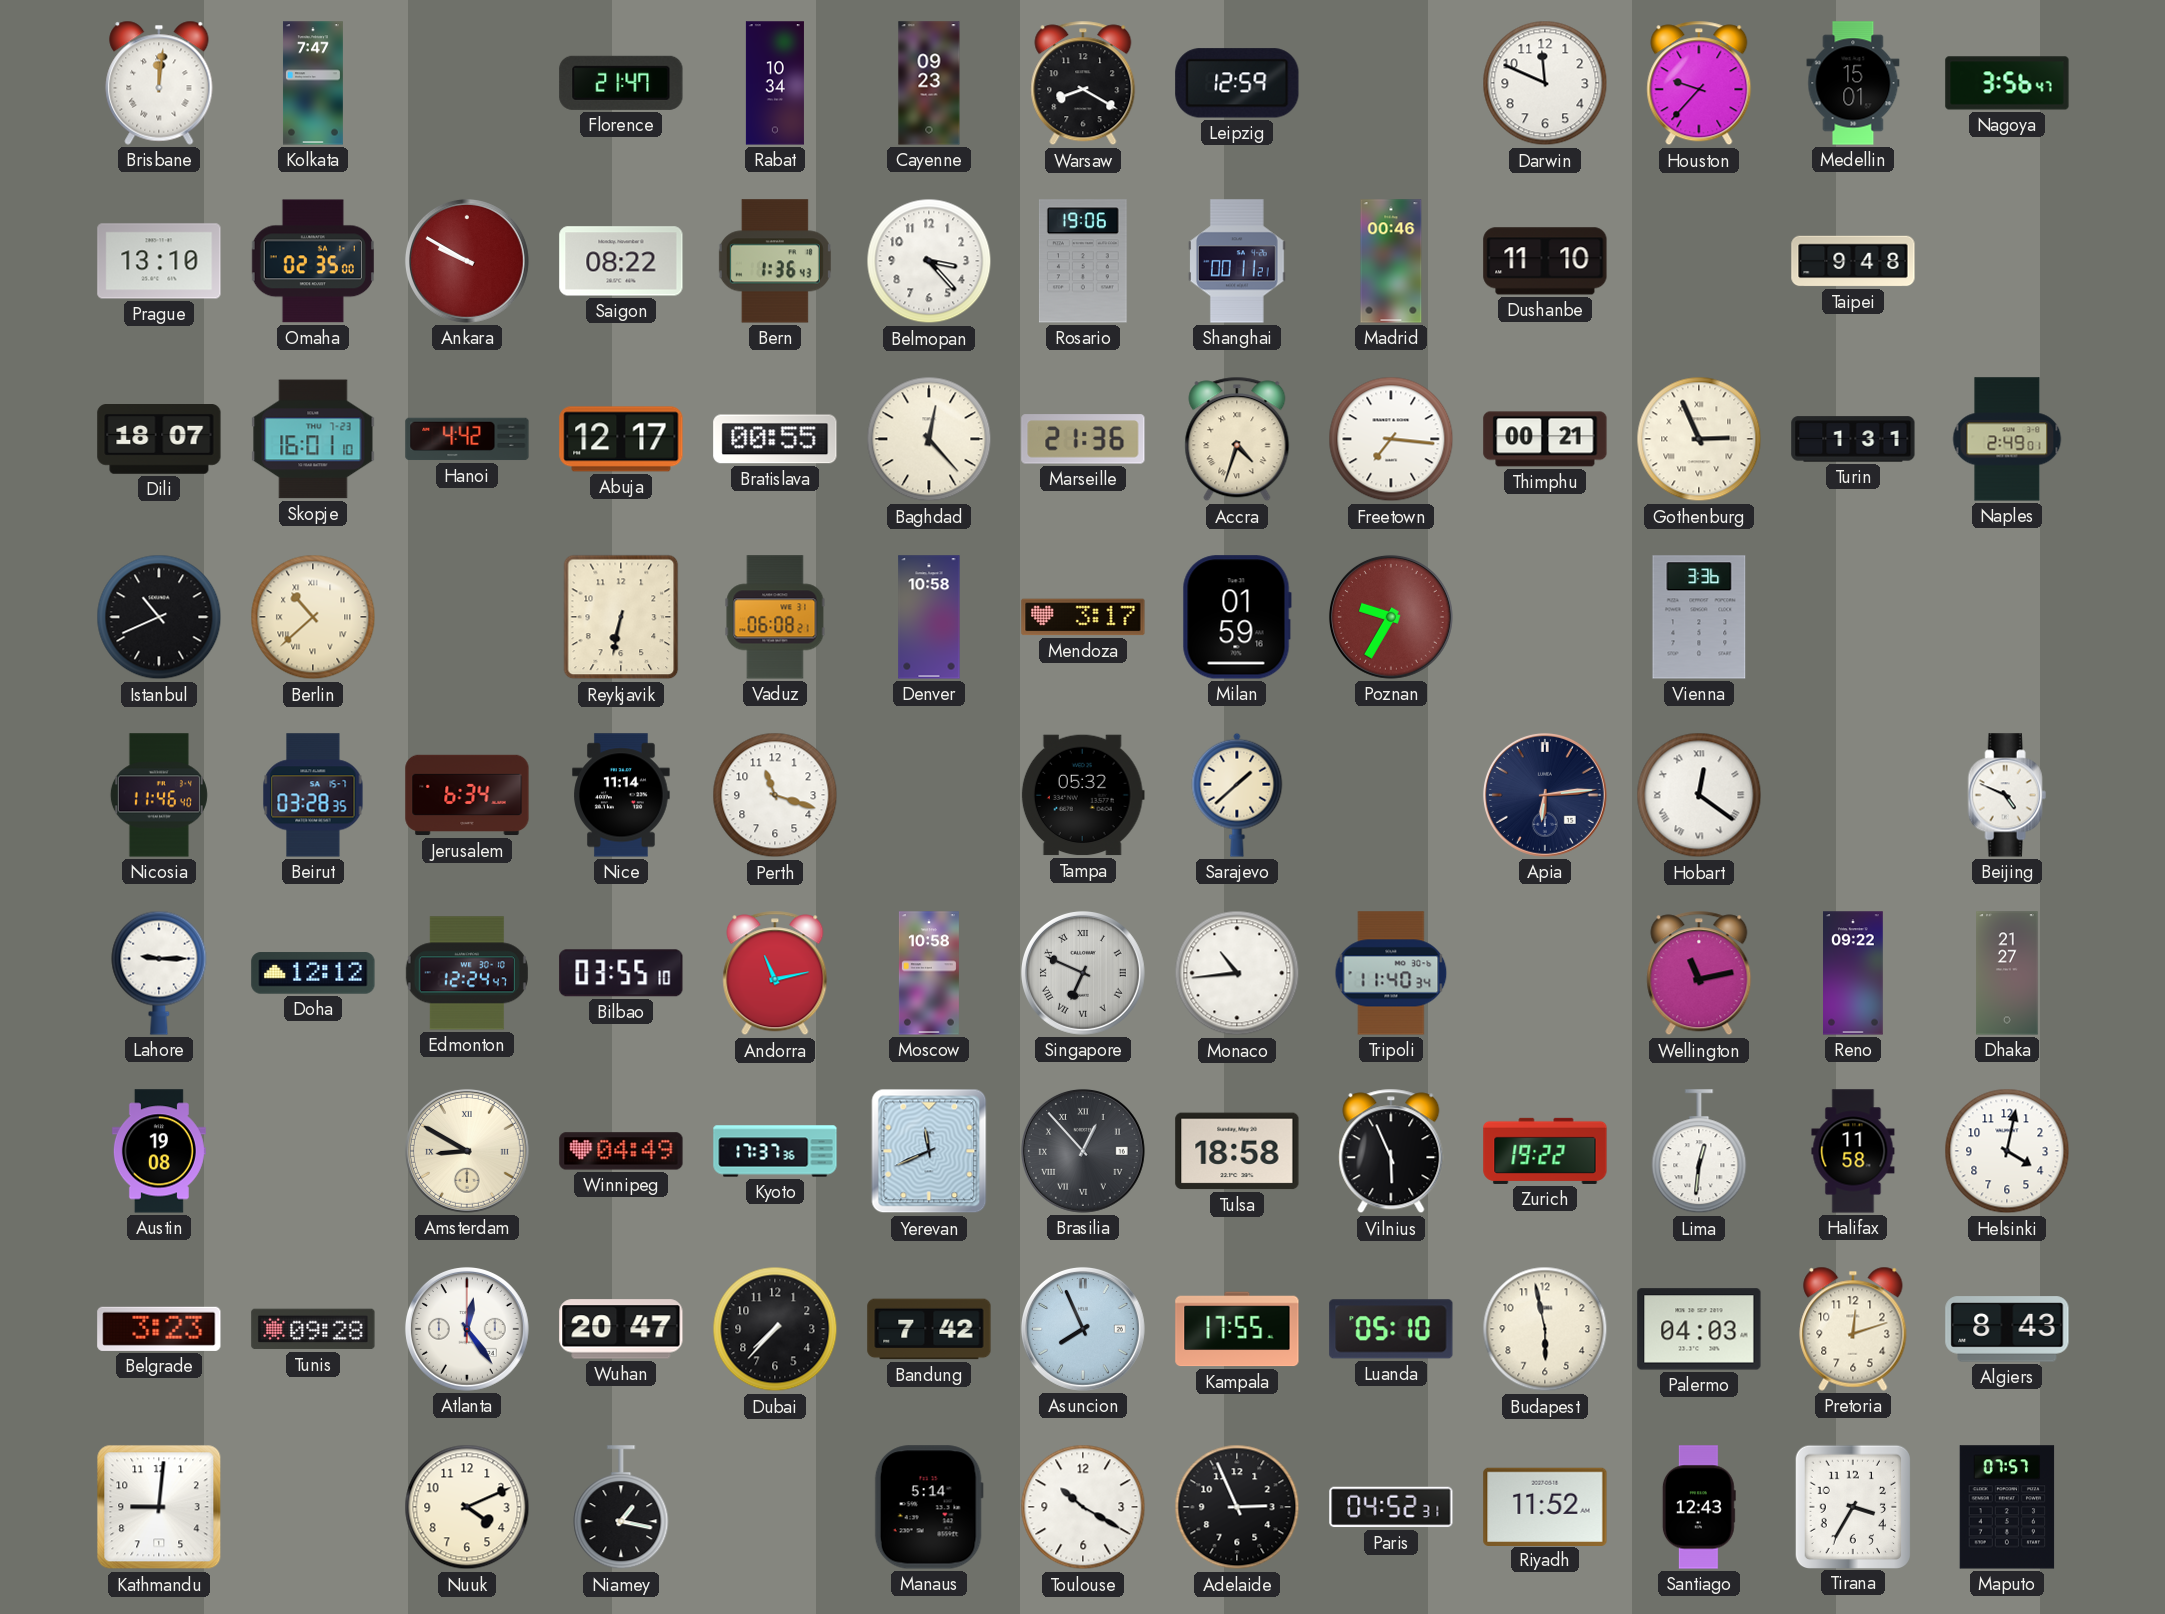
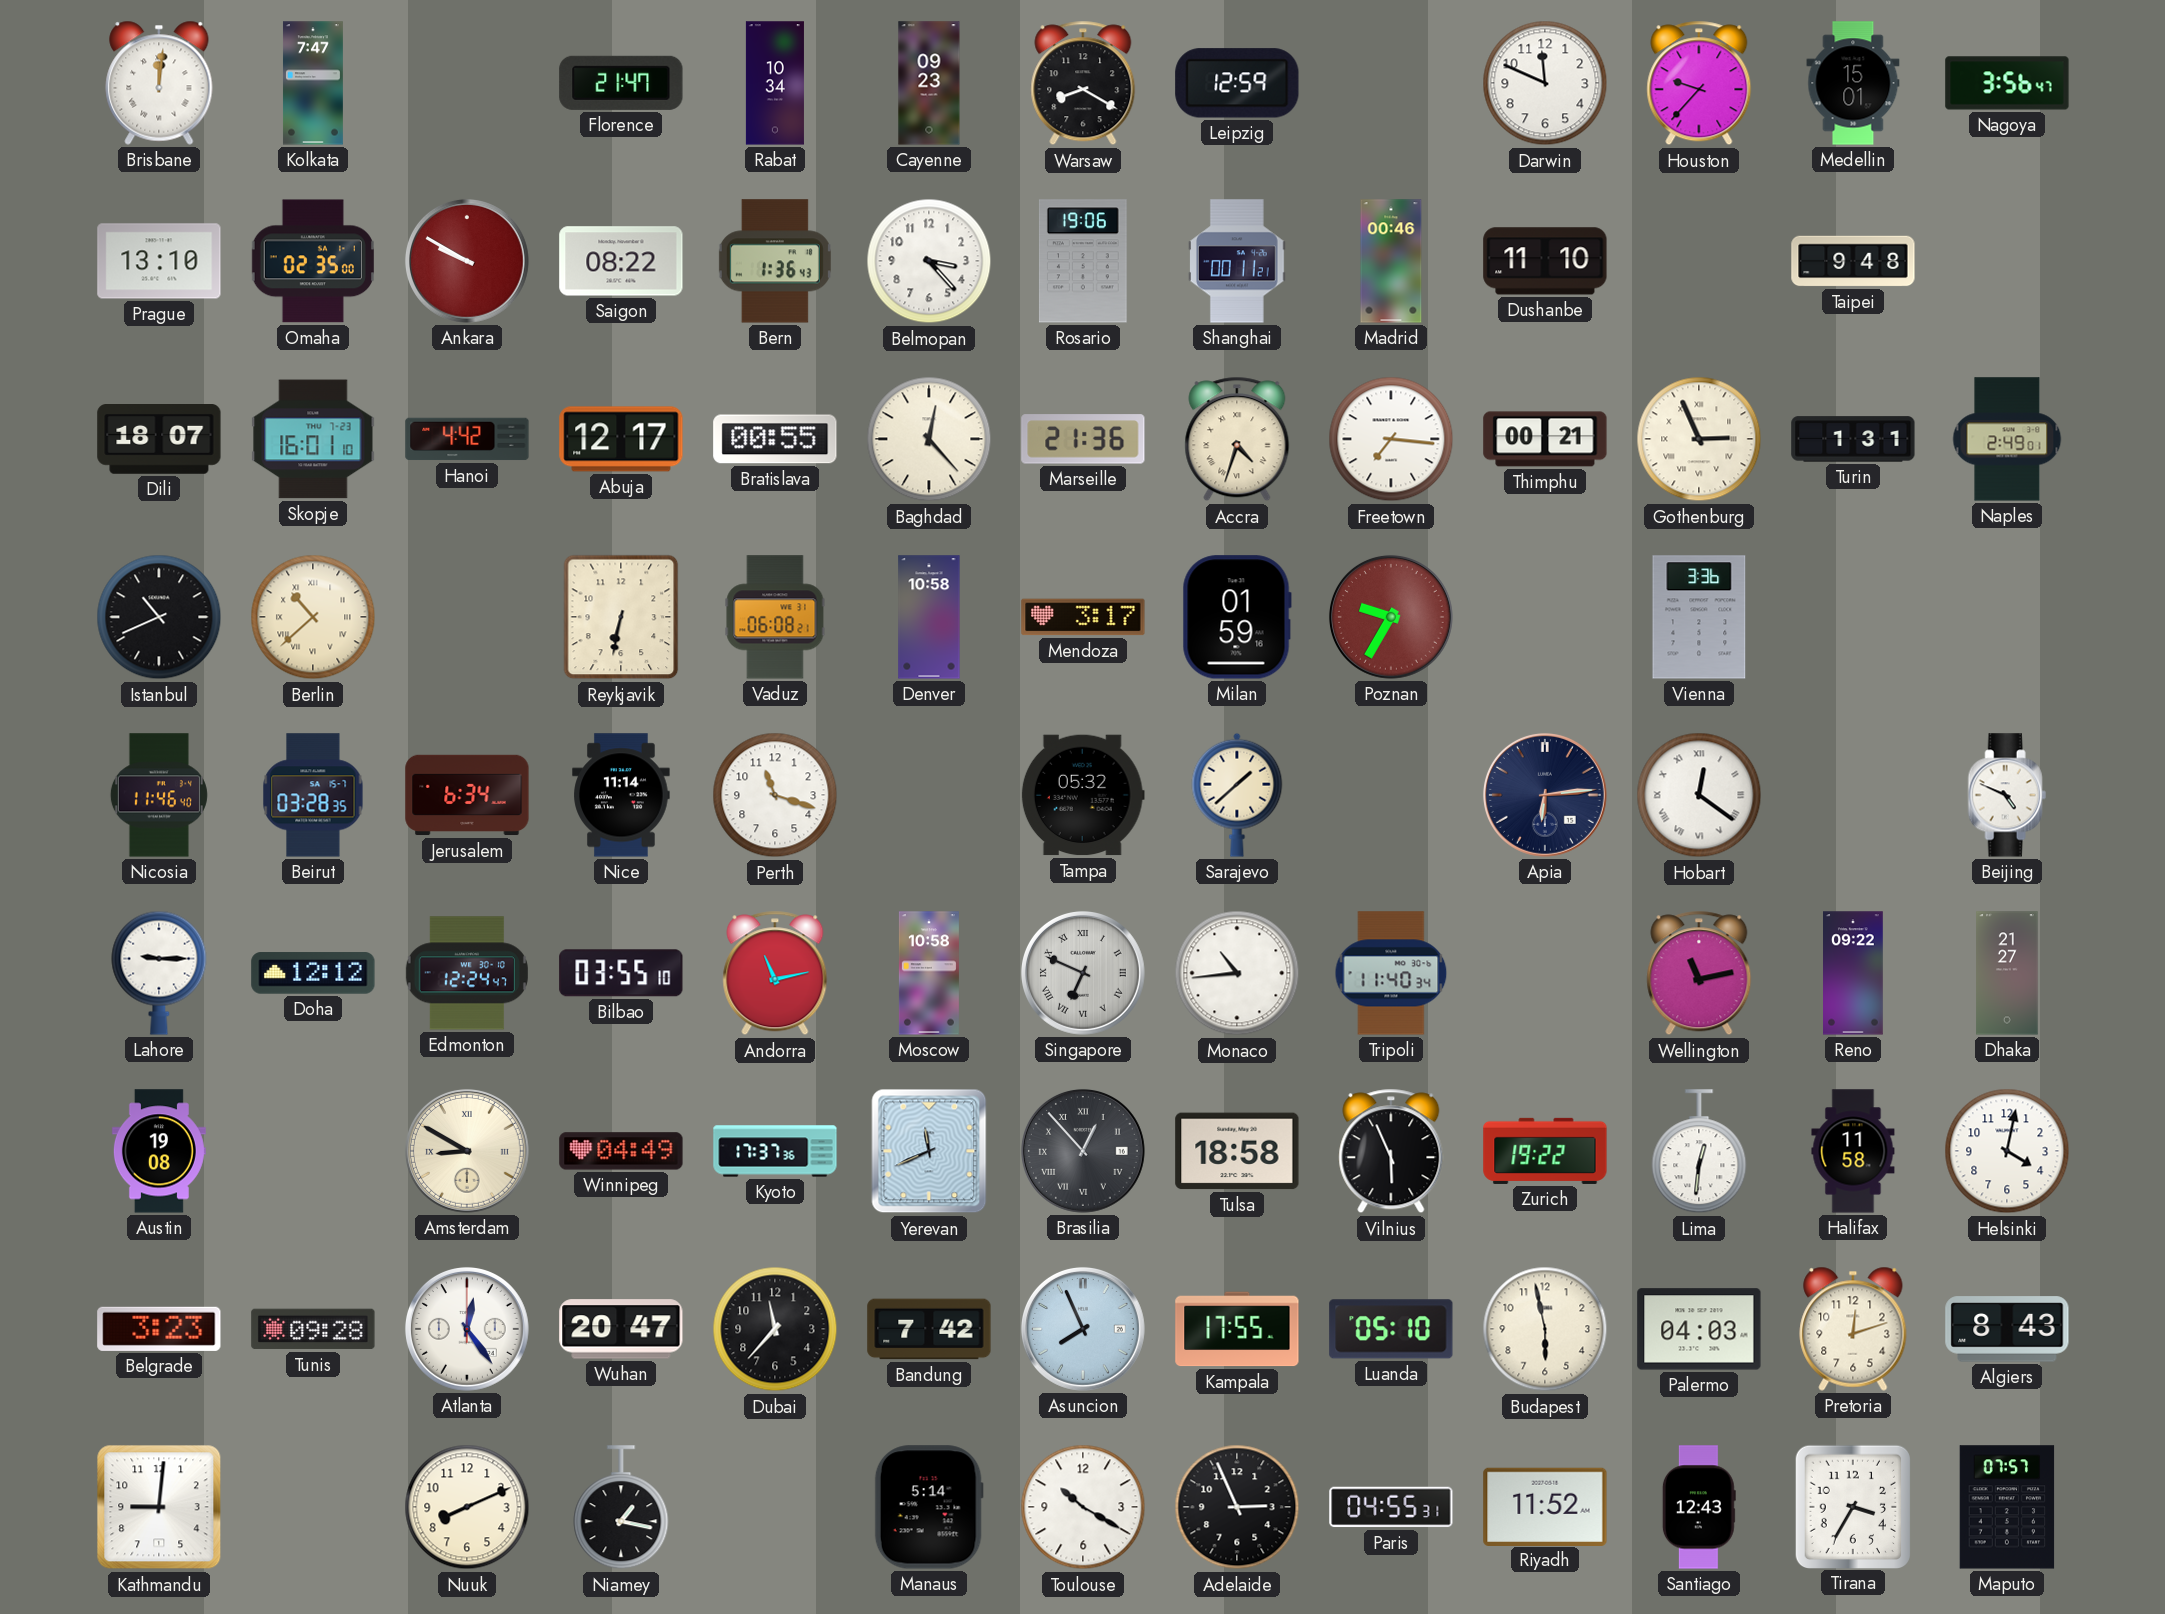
Dubai: 7:37 -> 11:37 (775, 1329)
Nuuk: 4:11 -> 8:11 (467, 1507)
Paris: 04:52 -> 04:55 (1391, 1507)
